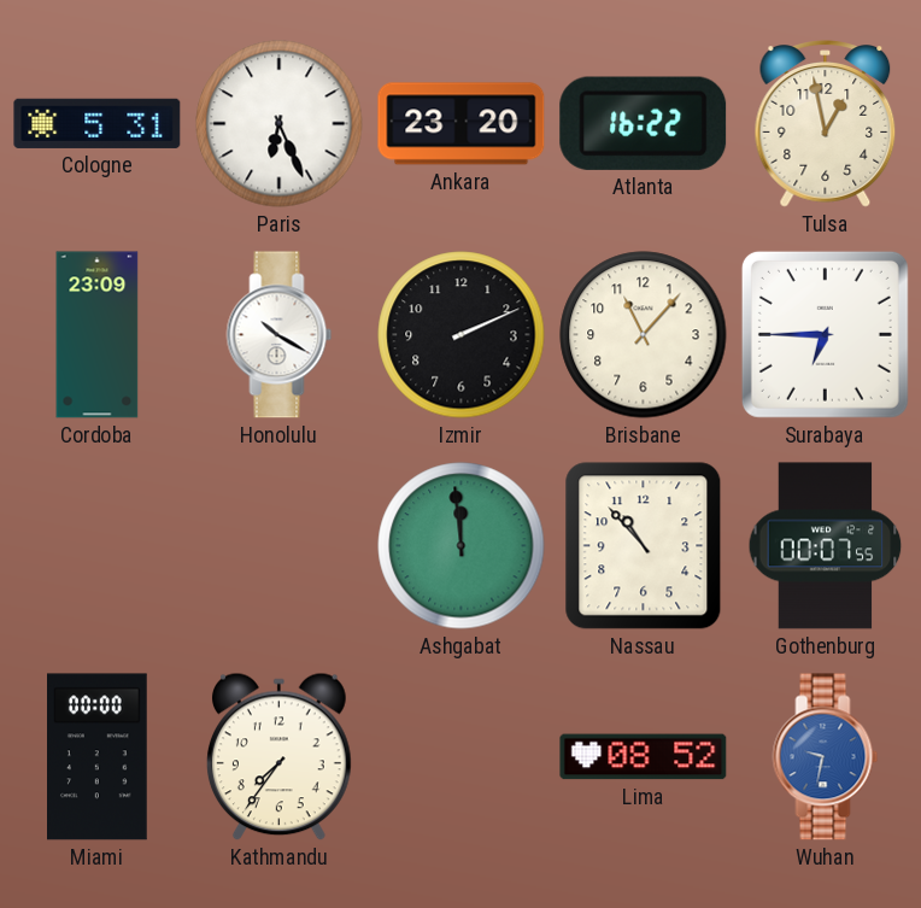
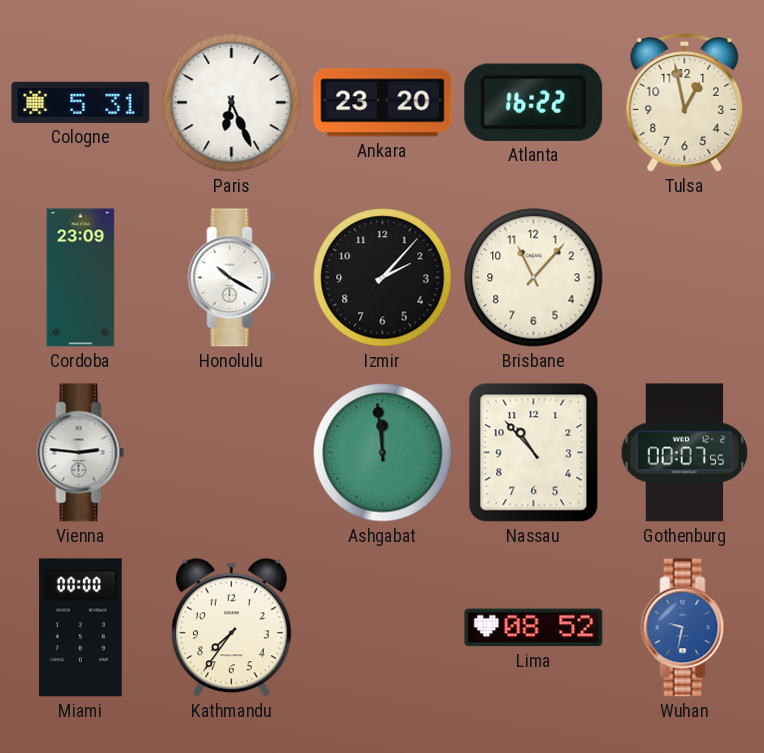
Izmir: 2:11 -> 2:07 (383, 278)
Surabaya: 6:45 -> none (825, 334)
Vienna: none -> 2:46 (81, 453)
